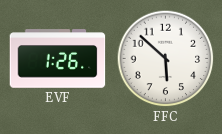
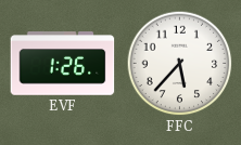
FFC: 5:52 -> 5:37 (180, 64)
